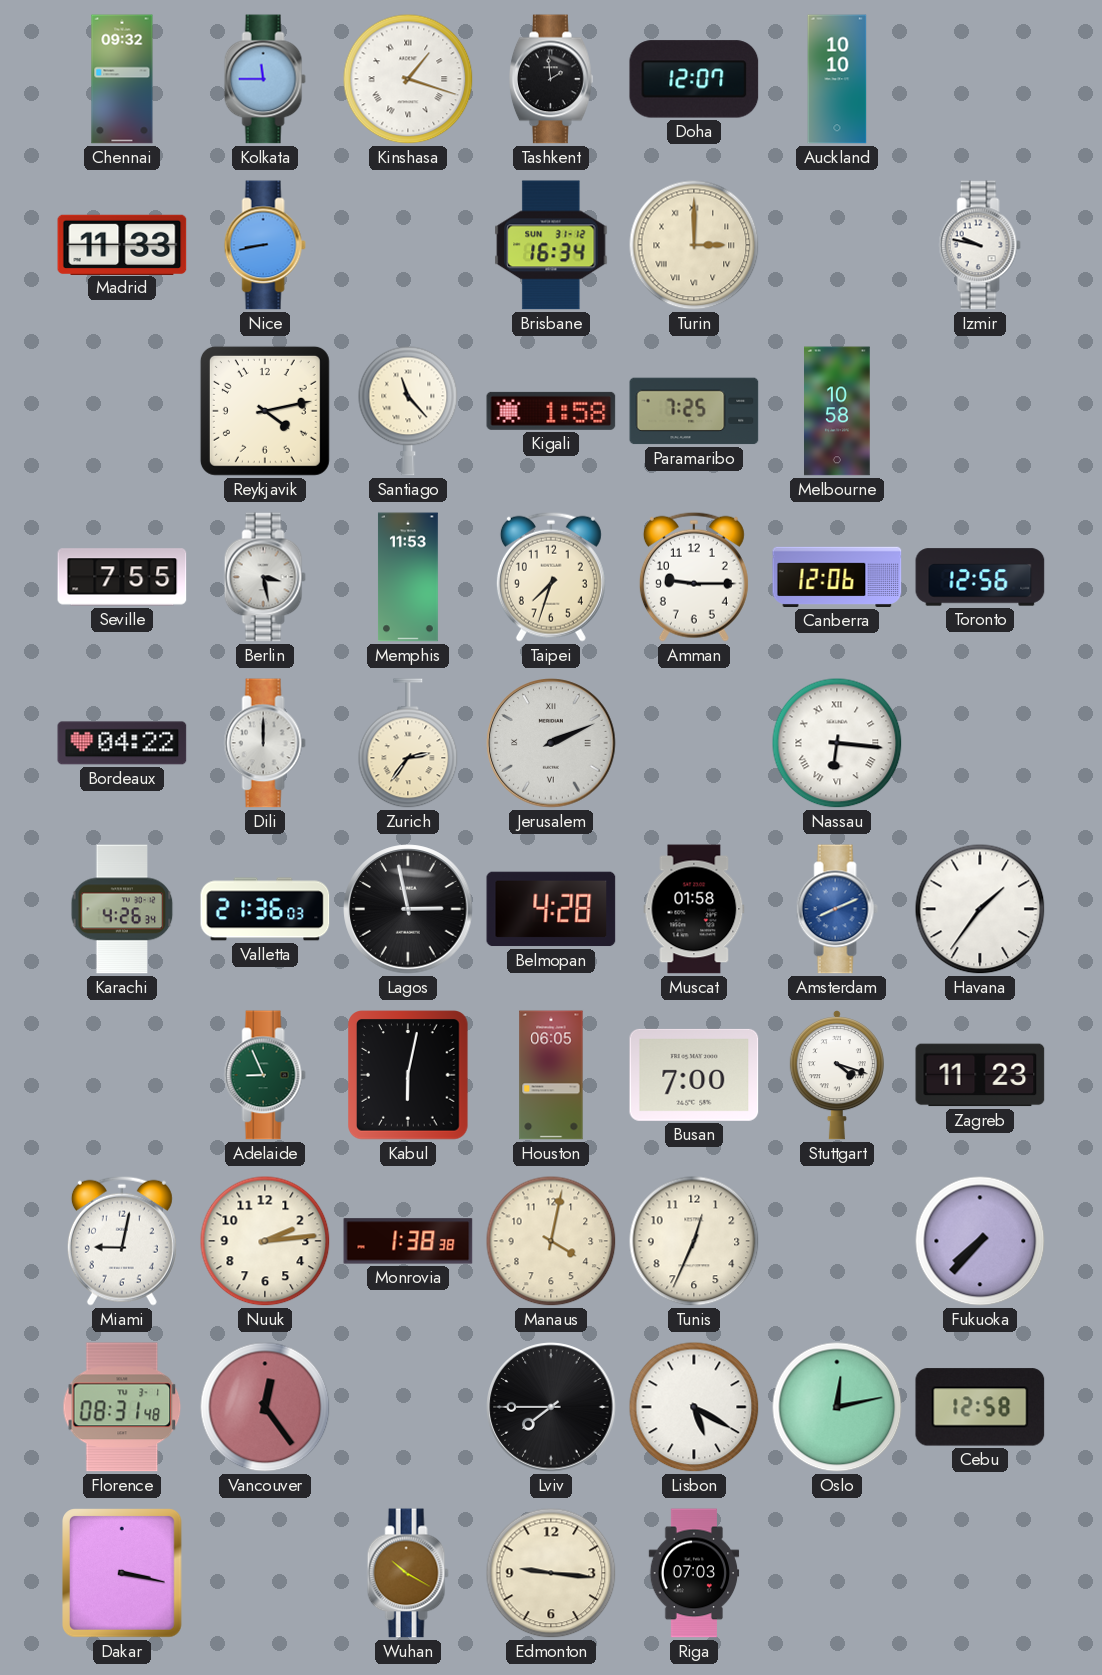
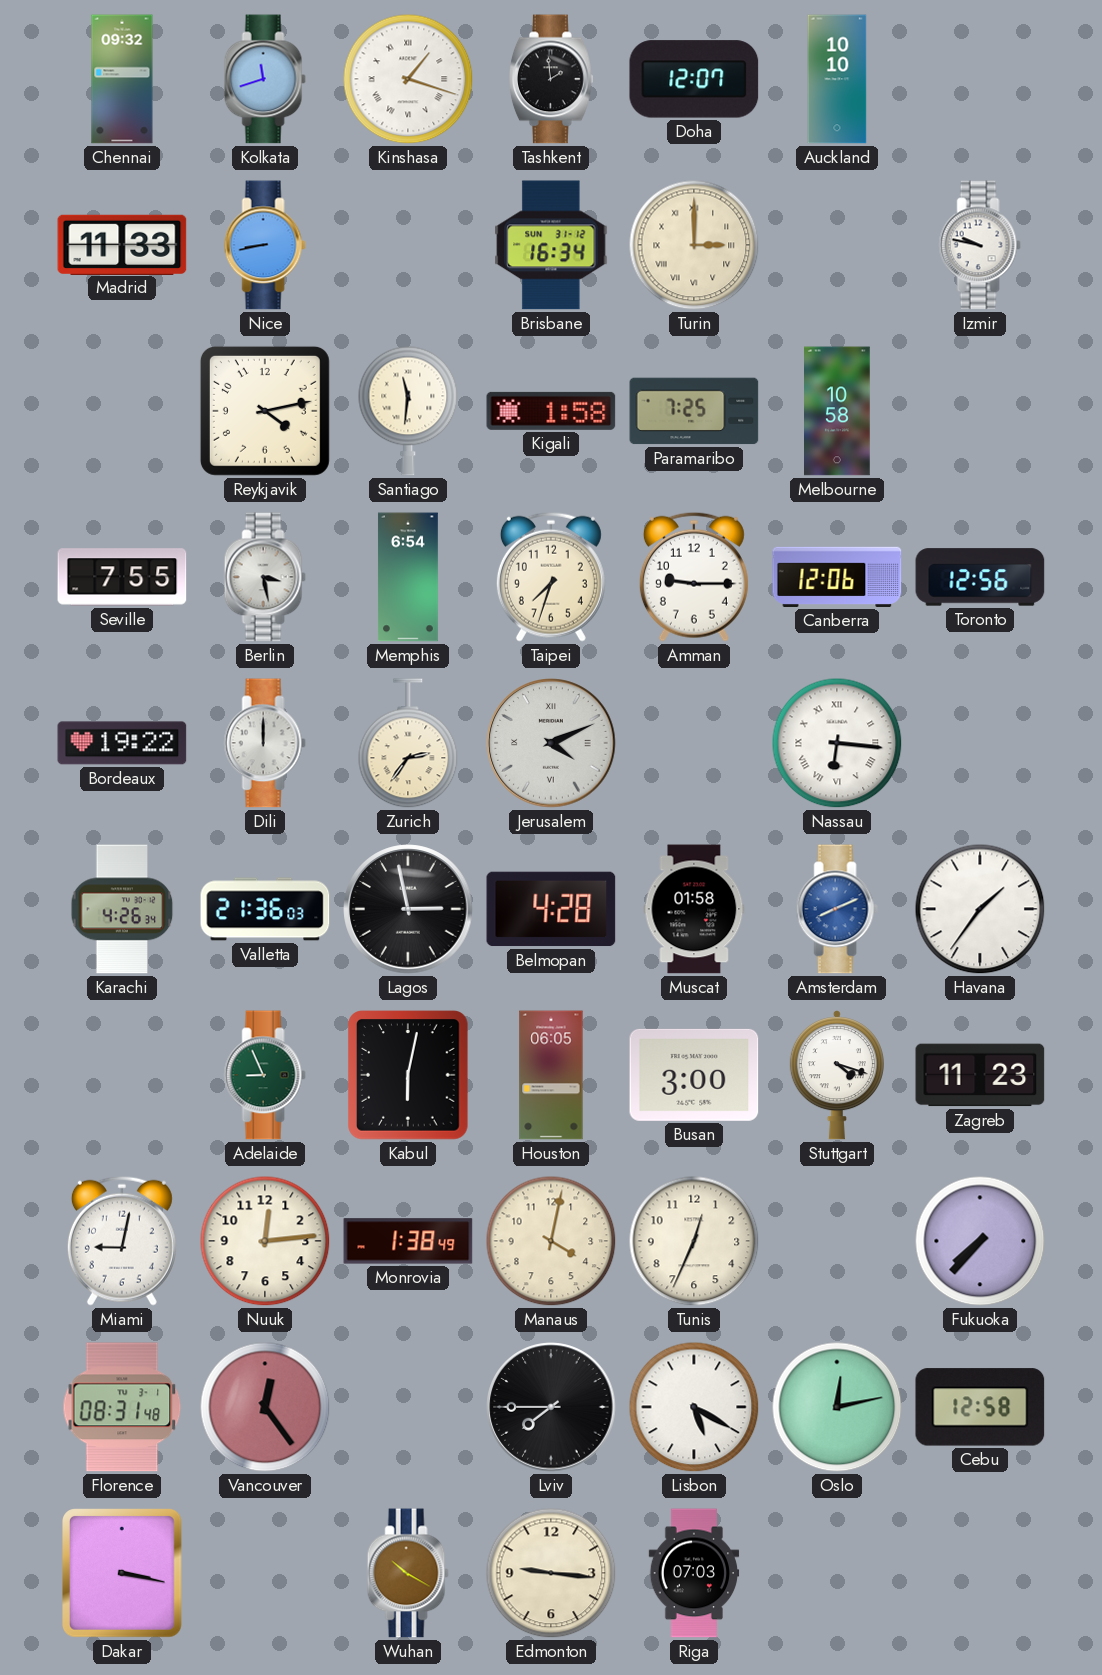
Kolkata: 11:45 -> 11:42 (265, 79)
Santiago: 11:23 -> 11:31 (408, 411)
Memphis: 11:53 -> 6:54 (408, 577)
Bordeaux: 04:22 -> 19:22 (122, 743)
Jerusalem: 2:11 -> 4:11 (551, 743)
Busan: 7:00 -> 3:00 (694, 1075)
Nuuk: 2:14 -> 12:14 (265, 1241)
Monrovia: 1:38:38 -> 1:38:49 (408, 1241)
